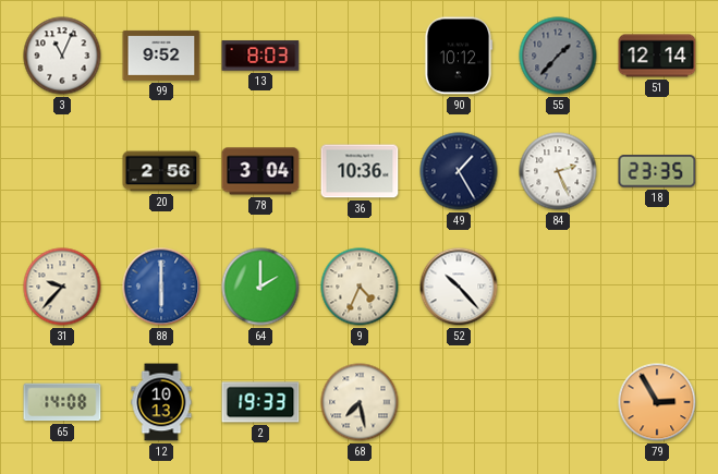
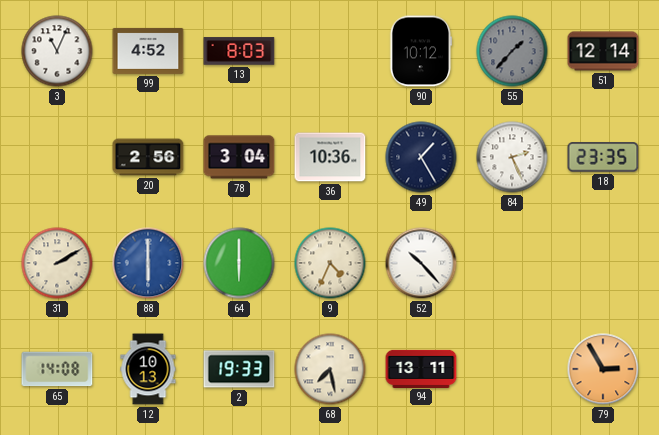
99: 9:52 -> 4:52 (148, 51)
31: 9:37 -> 2:10 (57, 263)
64: 2:00 -> 6:00 (239, 263)
94: none -> 13:11 (421, 368)
